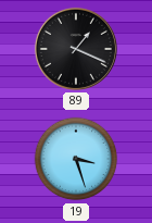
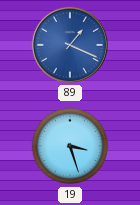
89 dial: black -> blue (70, 45)
